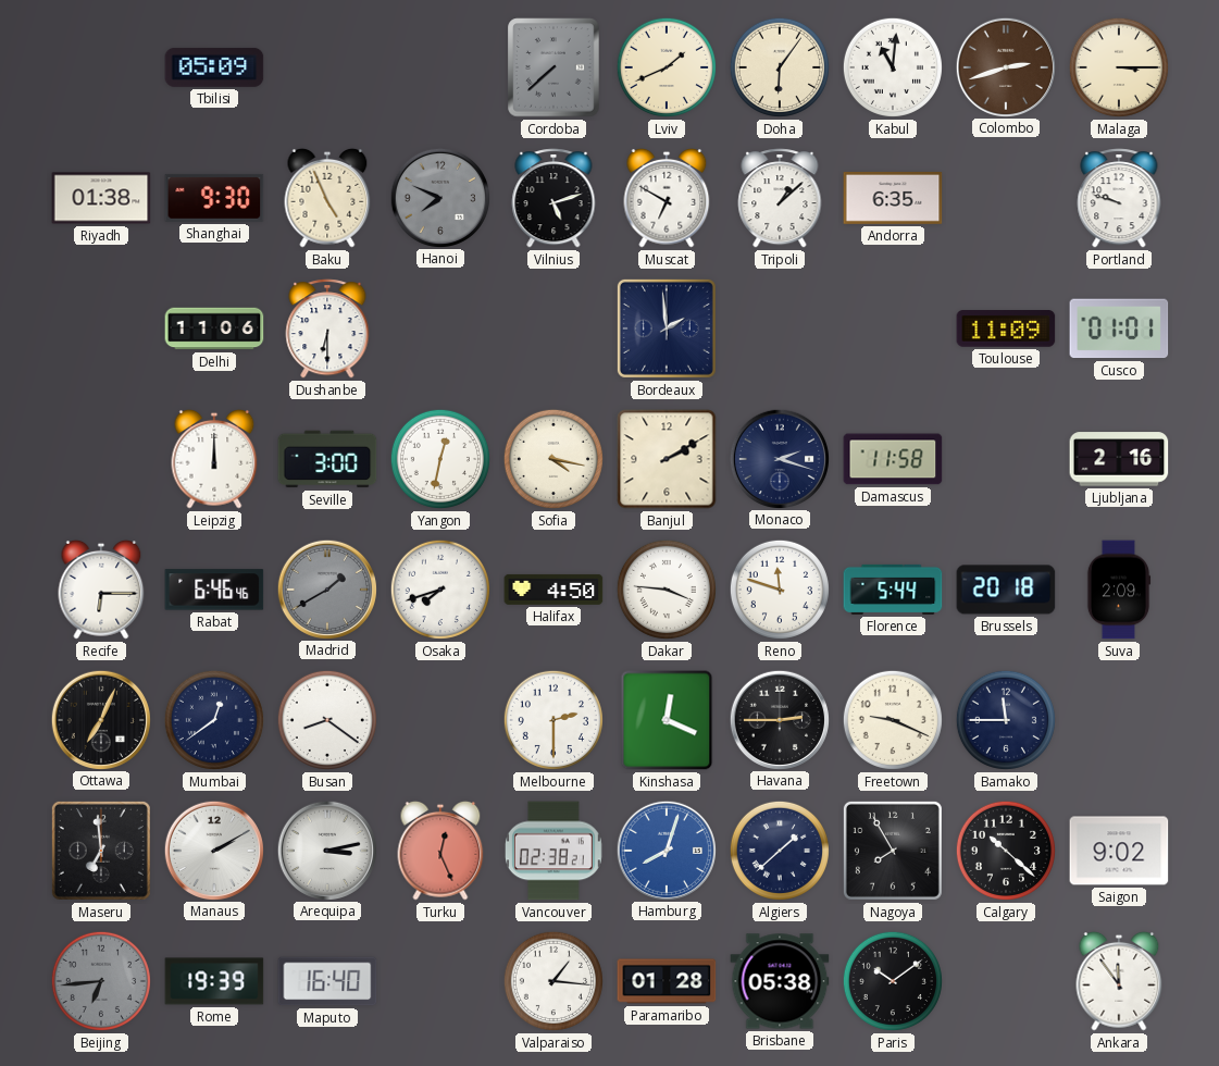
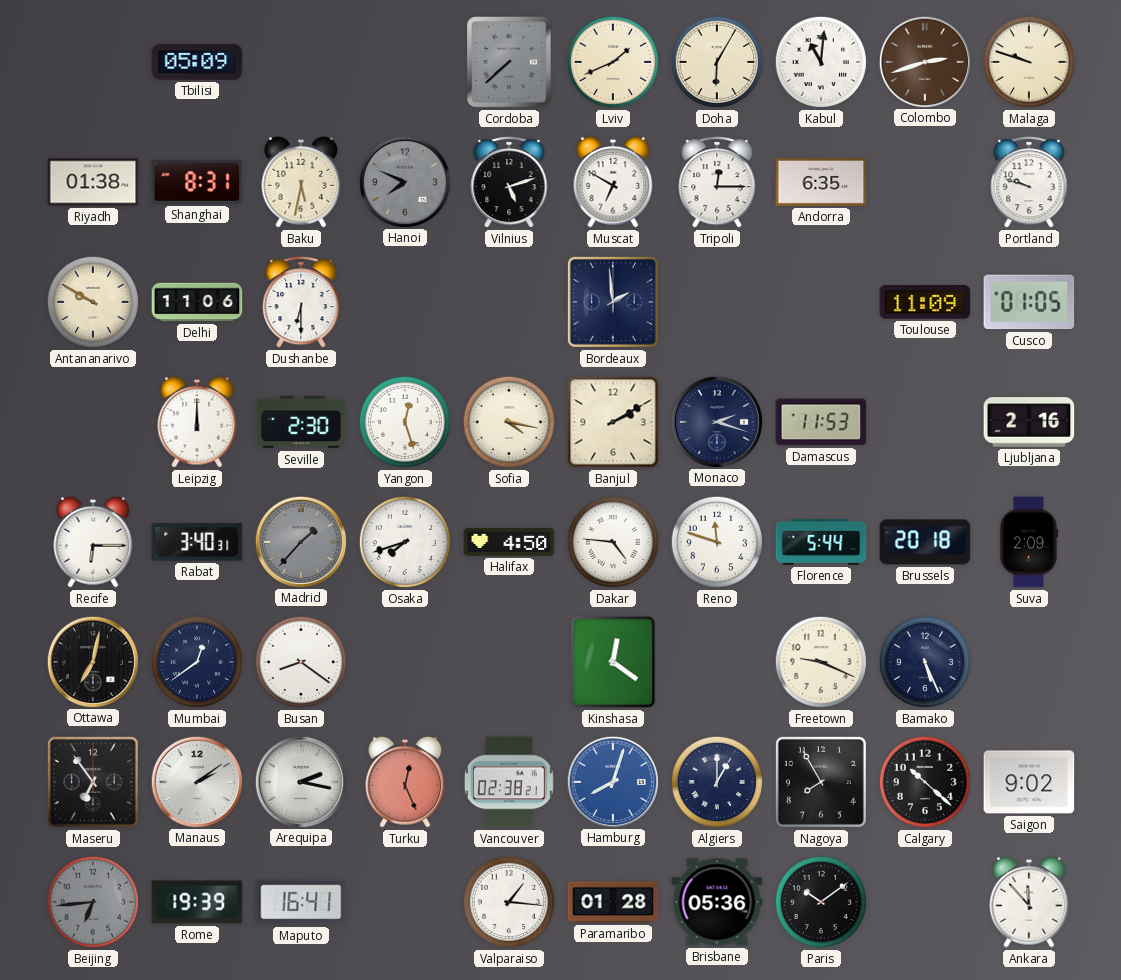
Doha: 6:06 -> 6:05 (717, 62)
Malaga: 3:15 -> 9:48 (1029, 62)
Shanghai: 9:30 -> 8:31 (197, 182)
Baku: 4:56 -> 5:32 (301, 182)
Tripoli: 1:08 -> 12:15 (717, 182)
Antananarivo: none -> 9:50 (93, 302)
Cusco: 01:01 -> 01:05 (1029, 302)
Seville: 3:00 -> 2:30 (301, 422)
Yangon: 12:32 -> 12:27 (405, 422)
Damascus: 11:58 -> 11:53 (821, 422)
Rabat: 6:46 -> 3:40 (197, 542)
Madrid: 1:40 -> 1:37 (300, 541)
Dakar: 3:46 -> 4:46 (613, 542)
Ottawa: 7:04 -> 7:02 (92, 661)
Melbourne: 2:30 -> none (553, 720)
Kinshasa: 12:19 -> 12:21 (613, 662)
Havana: 2:45 -> none (779, 719)
Bamako: 11:45 -> 5:26 (925, 662)
Maseru: 6:59 -> 6:54 (93, 782)
Manaus: 2:10 -> 2:09 (196, 781)
Arequipa: 3:13 -> 2:17 (300, 781)
Algiers: 1:38 -> 1:00 (717, 782)
Maputo: 16:40 -> 16:41 (301, 902)
Brisbane: 05:38 -> 05:36 (717, 902)
Ankara: 11:54 -> 11:53 (1029, 902)
